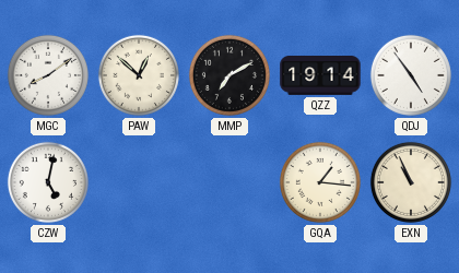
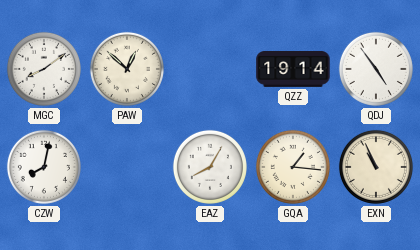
MMP: 7:10 -> none (229, 75)
CZW: 5:02 -> 8:02 (44, 167)
EAZ: none -> 8:05 (210, 167)
